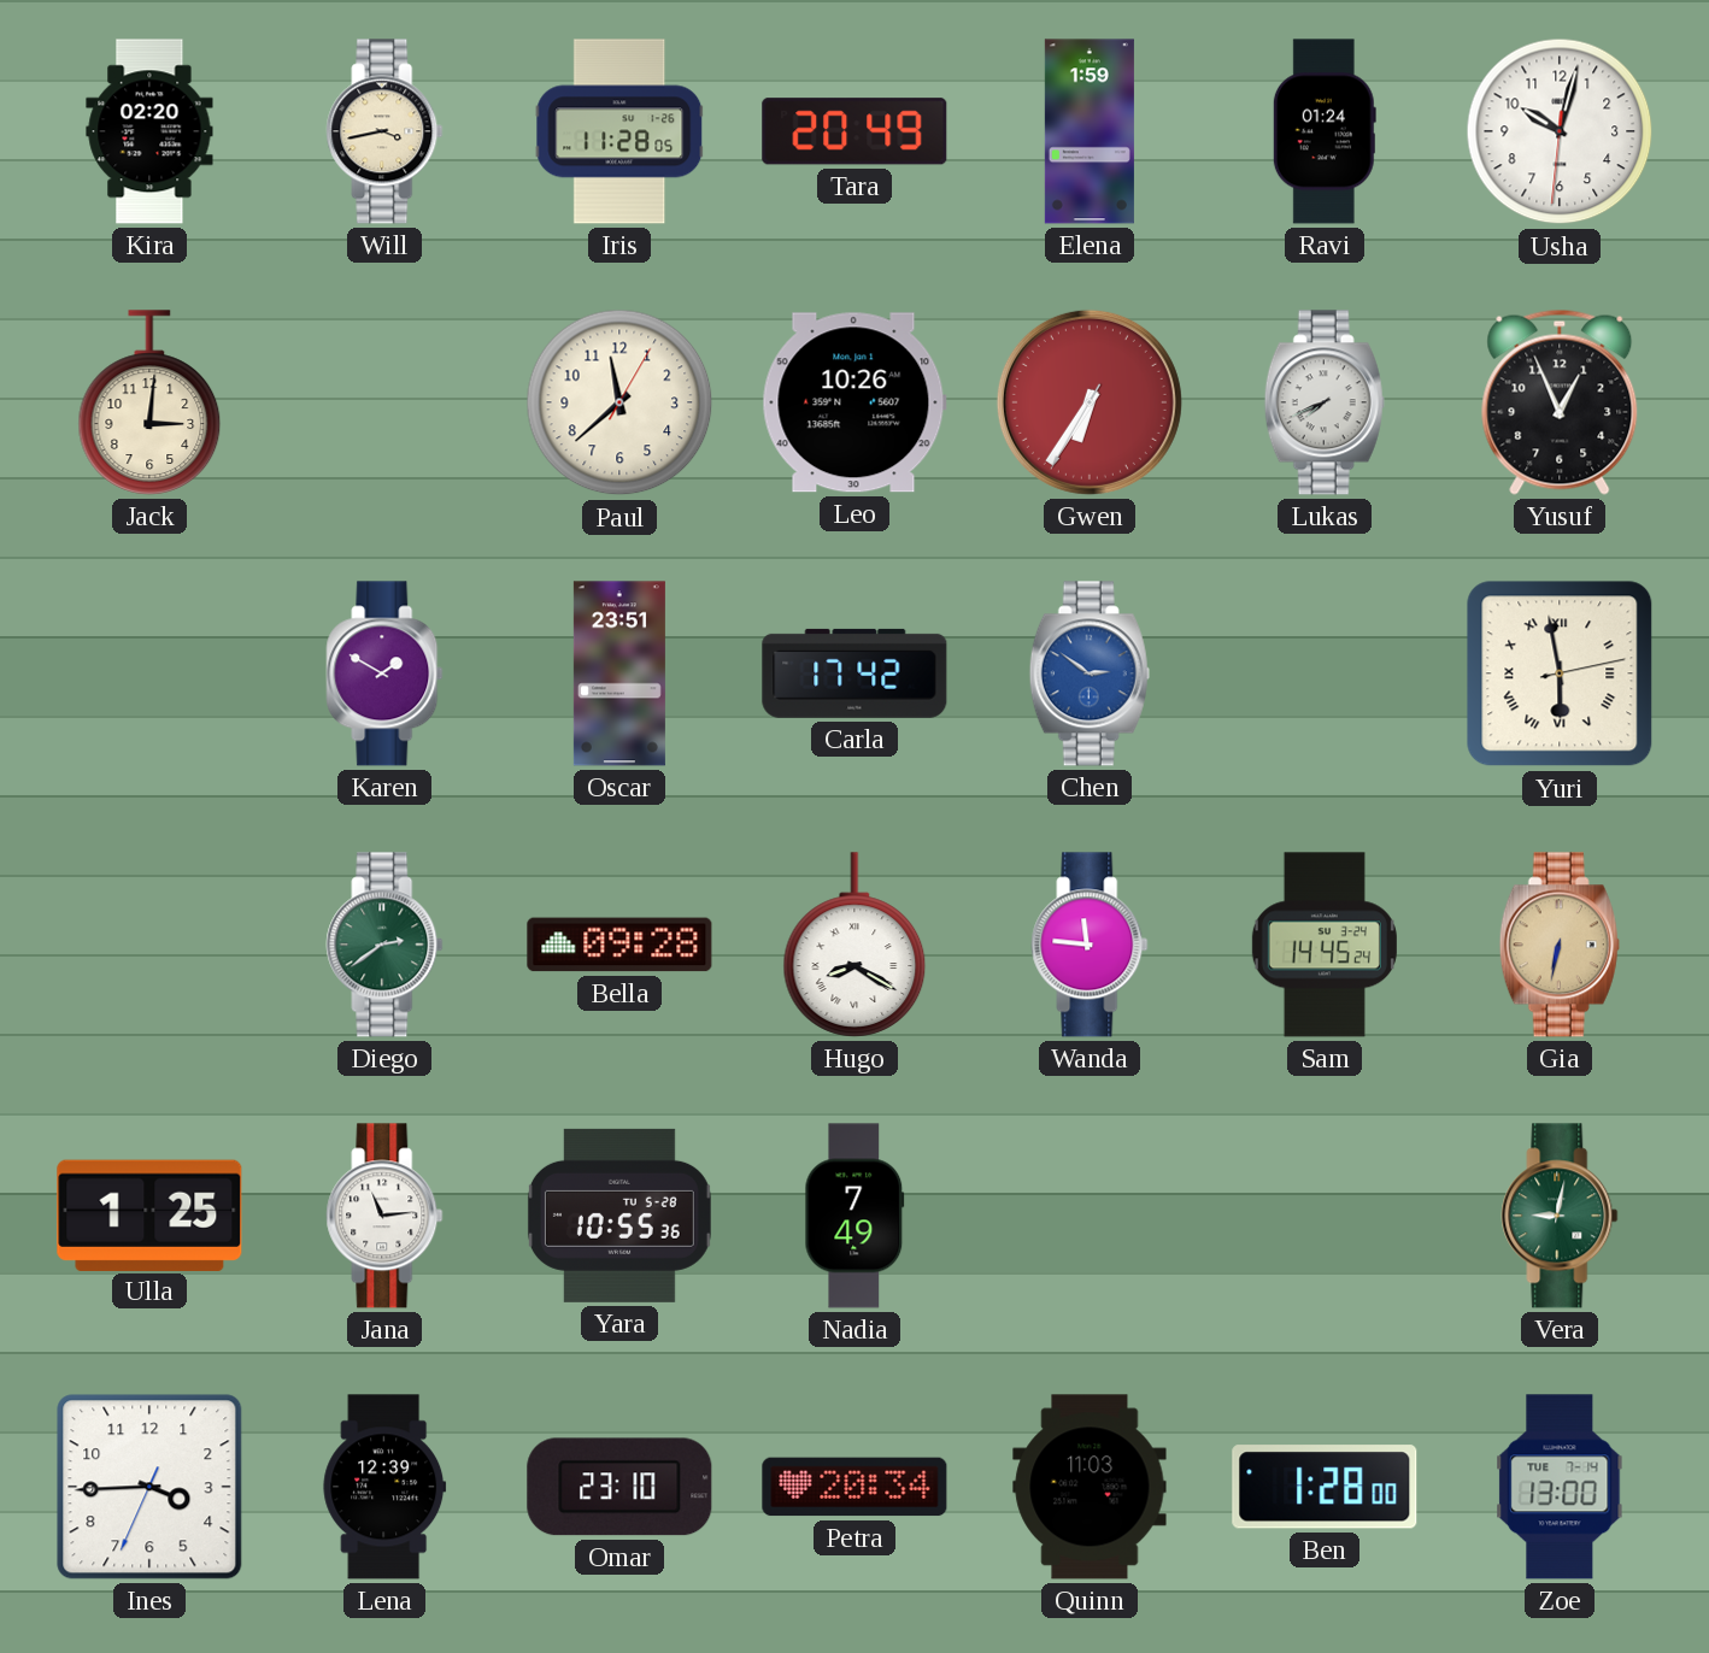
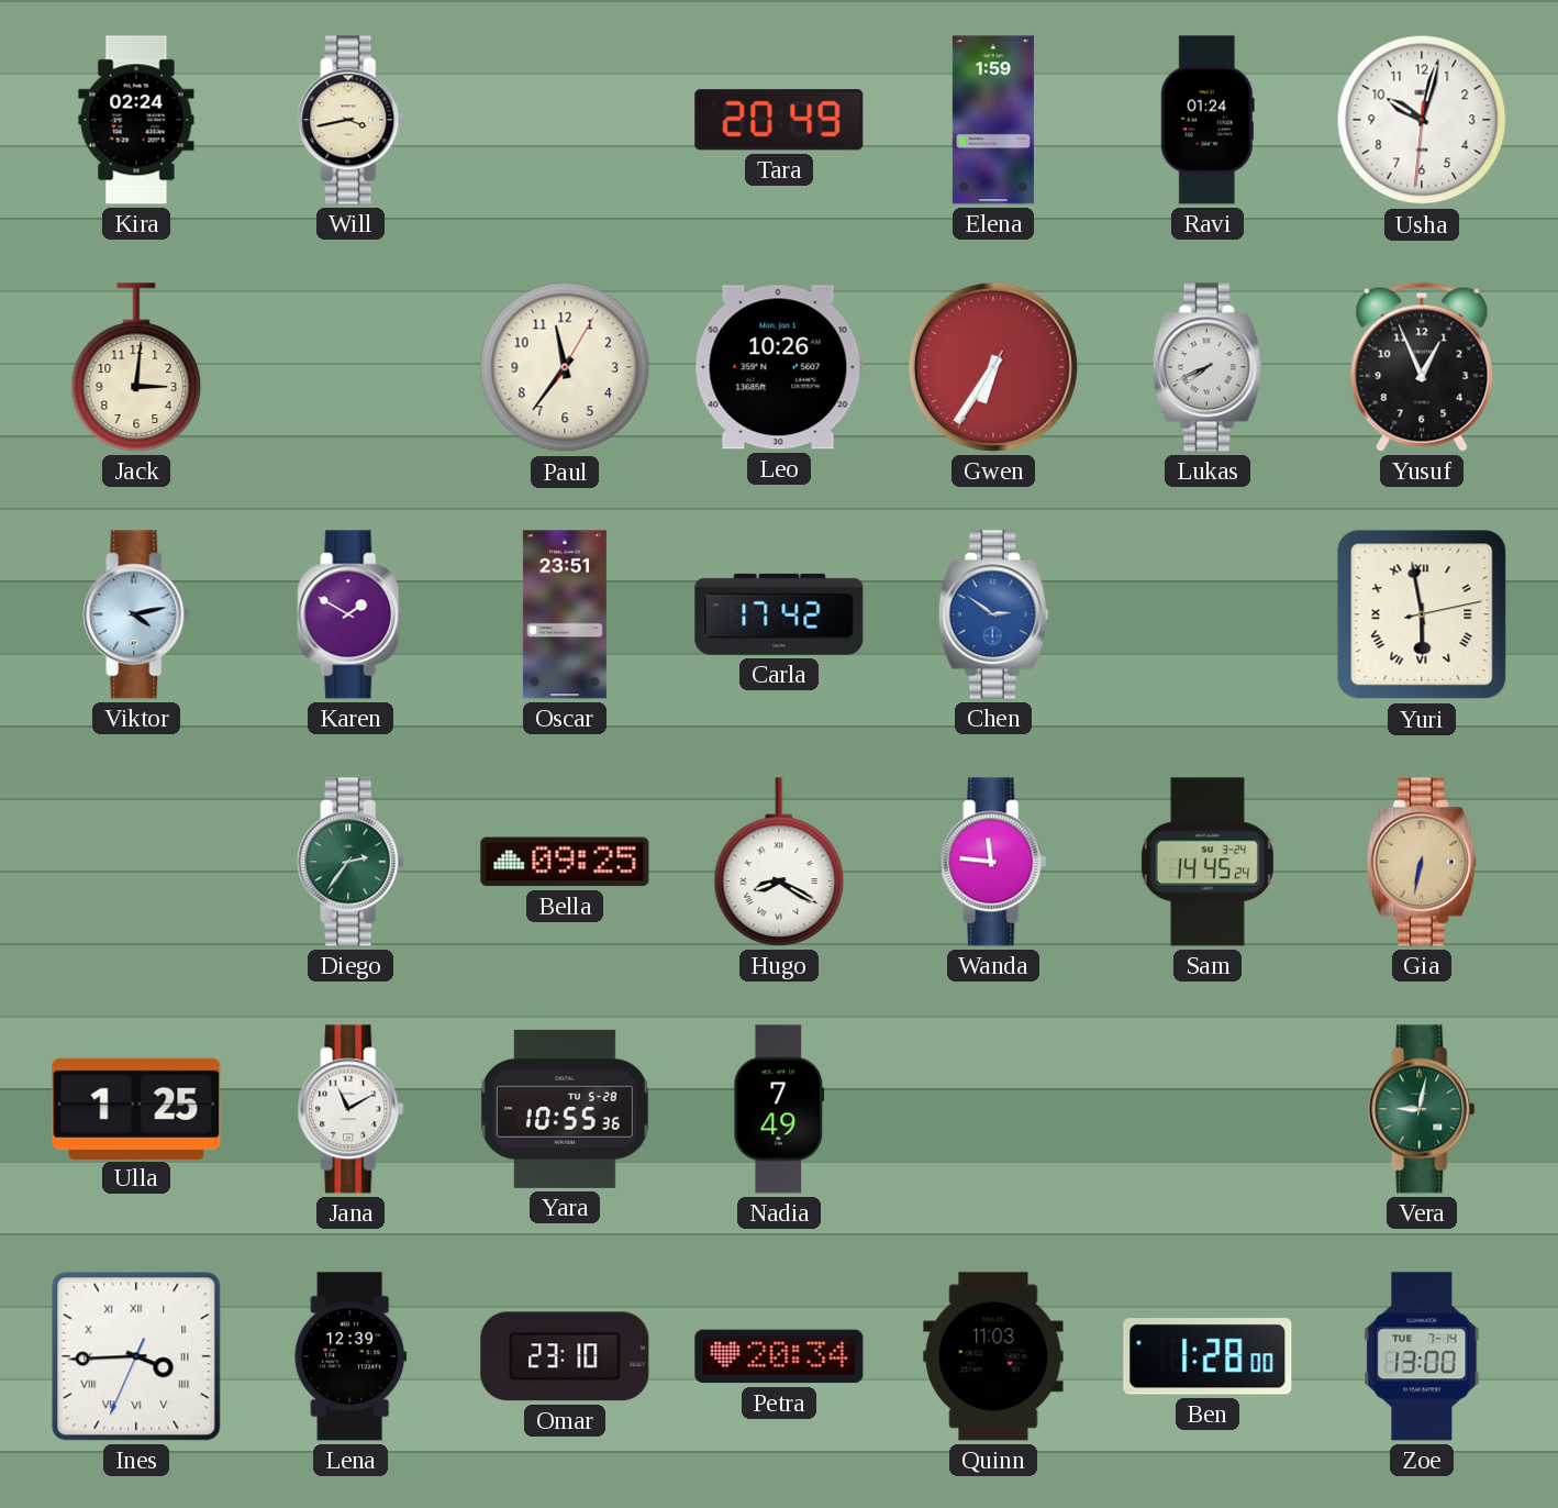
Kira: 02:20 -> 02:24 (136, 120)
Iris: 11:28 -> none (619, 131)
Paul: 11:38 -> 11:36 (565, 367)
Viktor: none -> 4:13 (136, 614)
Diego: 2:39 -> 2:36 (350, 862)
Bella: 09:28 -> 09:25 (565, 862)
Jana: 11:14 -> 11:10 (350, 1109)
Ines numerals: Arabic -> Roman (136, 1356)
